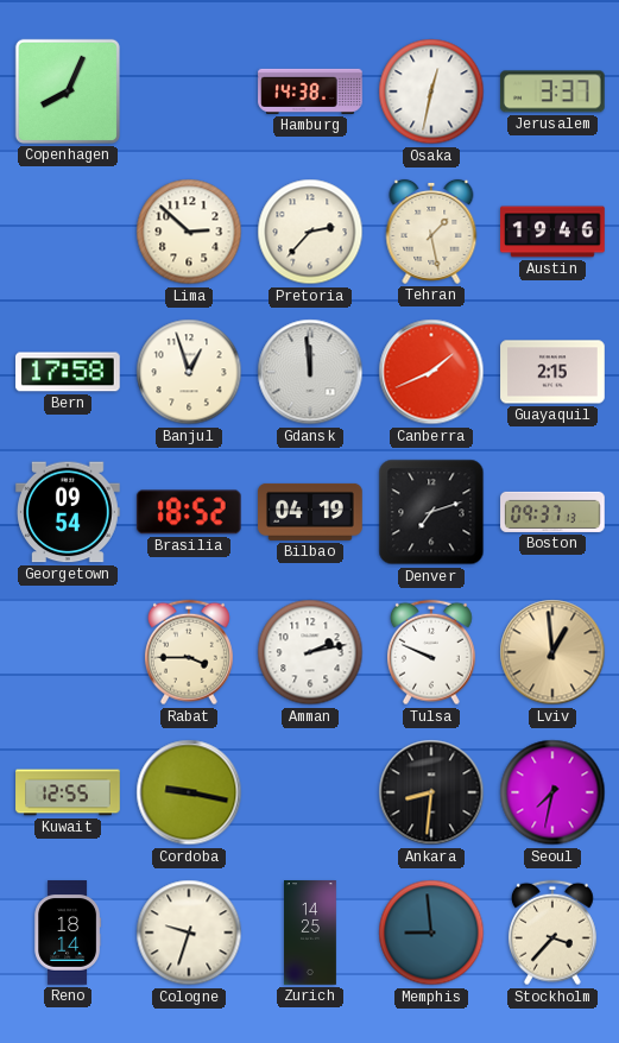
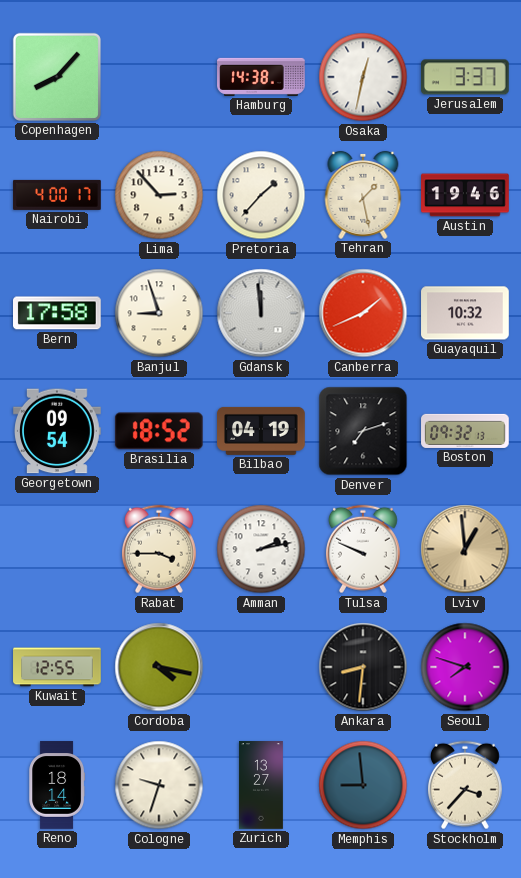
Copenhagen: 8:04 -> 8:07 (57, 77)
Nairobi: none -> 4:00 (57, 195)
Lima: 2:52 -> 2:53 (159, 195)
Pretoria: 2:37 -> 1:37 (261, 195)
Banjul: 12:57 -> 8:57 (159, 313)
Guayaquil: 2:15 -> 10:32 (465, 313)
Boston: 09:37 -> 09:32 (465, 431)
Cordoba: 9:17 -> 4:17 (159, 667)
Seoul: 7:32 -> 7:48 (465, 667)
Zurich: 14:25 -> 13:27 (262, 785)
